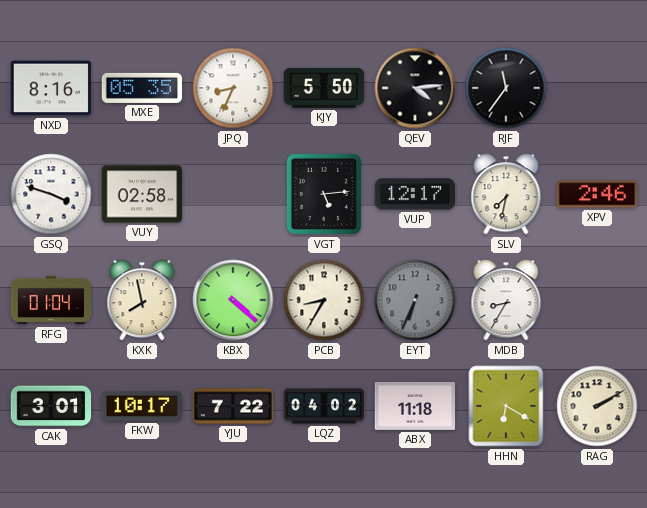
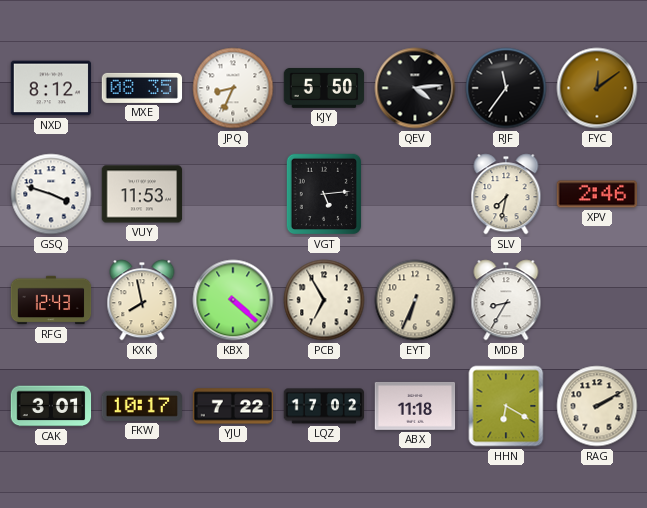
NXD: 8:16 -> 8:12 (51, 88)
MXE: 05:35 -> 08:35 (142, 88)
FYC: none -> 12:09 (597, 88)
VUY: 02:58 -> 11:53 (142, 194)
VUP: 12:17 -> none (415, 194)
RFG: 01:04 -> 12:43 (51, 300)
PCB: 8:35 -> 6:55 (324, 300)
EYT dial: grey -> cream (415, 300)
LQZ: 04:02 -> 17:02 (324, 406)
